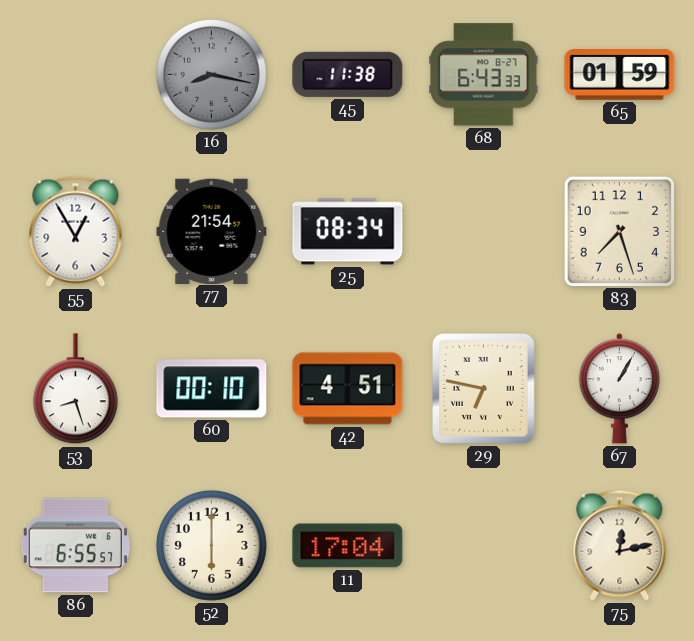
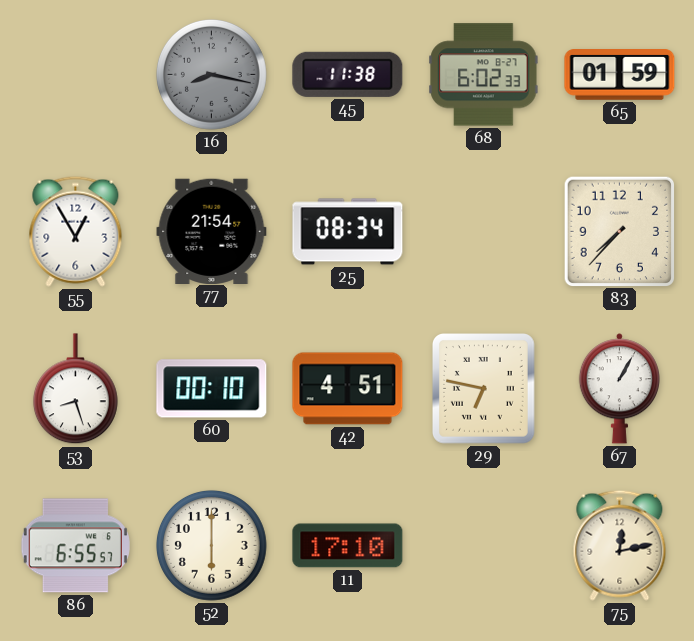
68: 6:43 -> 6:02 (484, 75)
83: 7:27 -> 7:37 (619, 231)
11: 17:04 -> 17:10 (348, 546)
